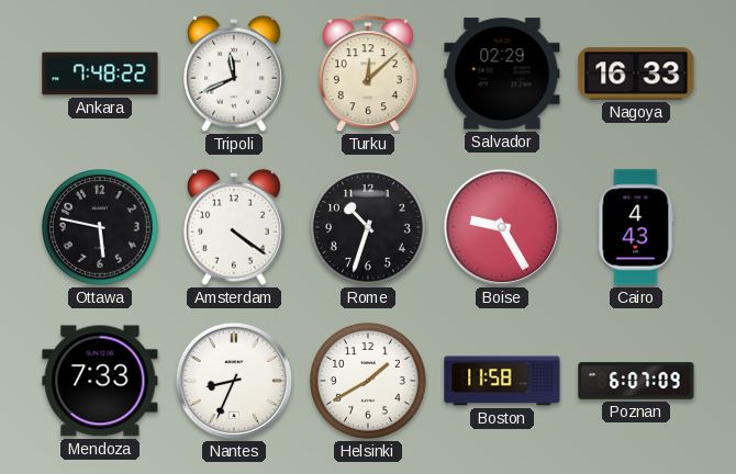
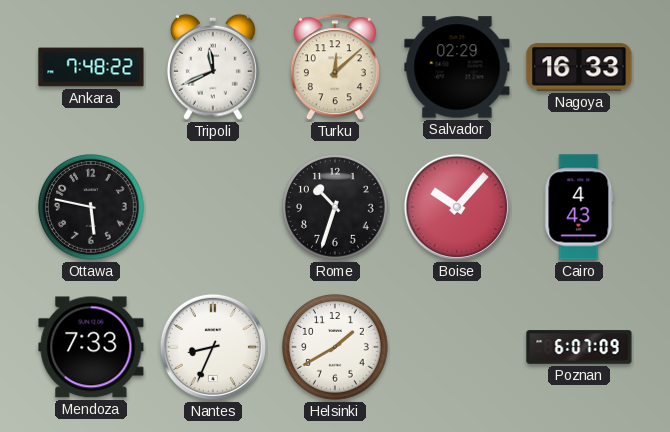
Amsterdam: 4:21 -> none (234, 227)
Boise: 9:25 -> 10:07 (457, 207)
Boston: 11:58 -> none (502, 381)
